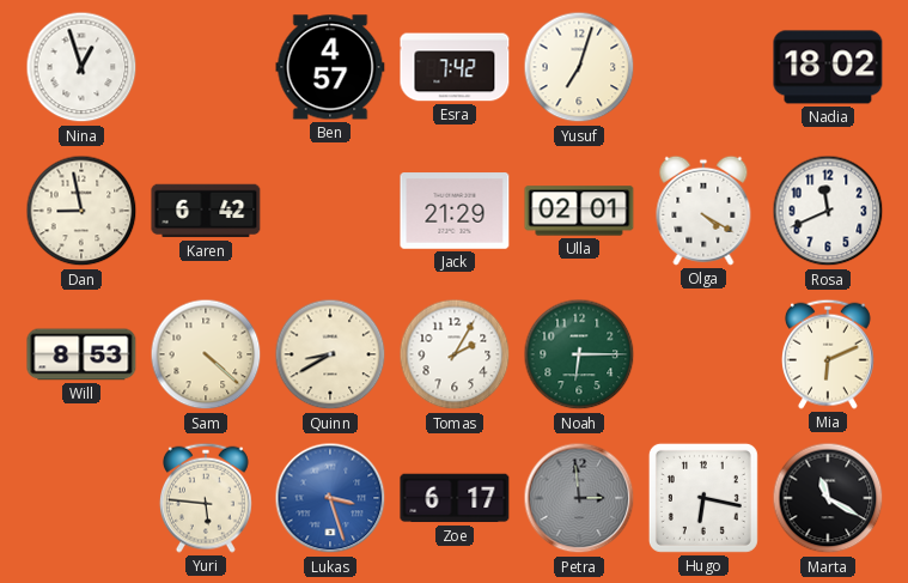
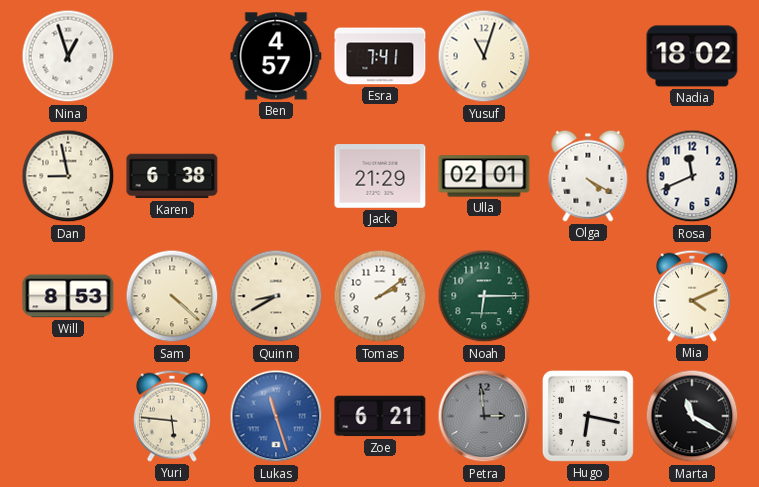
Esra: 7:42 -> 7:41 (380, 56)
Yusuf: 7:03 -> 11:03 (484, 56)
Karen: 6:42 -> 6:38 (172, 176)
Tomas: 2:05 -> 2:09 (380, 296)
Mia: 6:11 -> 4:11 (692, 296)
Lukas: 3:27 -> 11:27 (276, 416)
Zoe: 6:17 -> 6:21 (380, 416)
